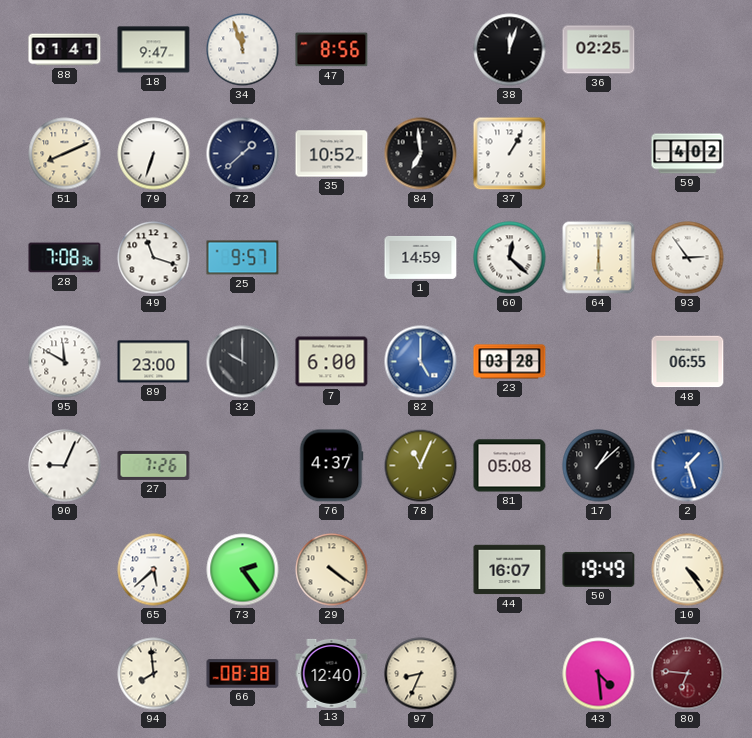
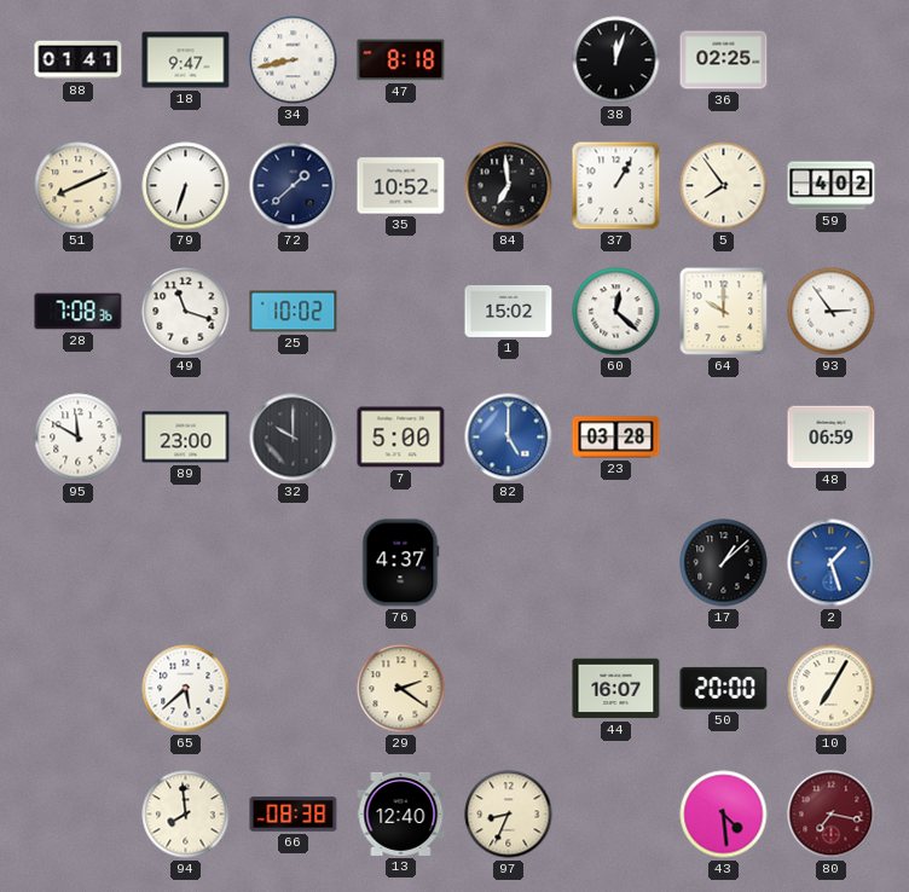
34: 11:57 -> 8:43 (294, 60)
47: 8:56 -> 8:18 (401, 60)
5: none -> 7:54 (724, 186)
25: 9:57 -> 10:02 (294, 312)
1: 14:59 -> 15:02 (509, 311)
64: 6:00 -> 10:00 (724, 312)
7: 6:00 -> 5:00 (401, 438)
48: 06:55 -> 06:59 (832, 438)
90: 9:04 -> none (65, 466)
27: 7:26 -> none (154, 465)
78: 11:04 -> none (421, 466)
81: 05:08 -> none (510, 466)
73: 2:24 -> none (243, 570)
29: 4:21 -> 2:21 (401, 689)
50: 19:49 -> 20:00 (724, 688)
10: 4:24 -> 7:05 (832, 689)
80: 6:46 -> 7:17 (832, 815)
